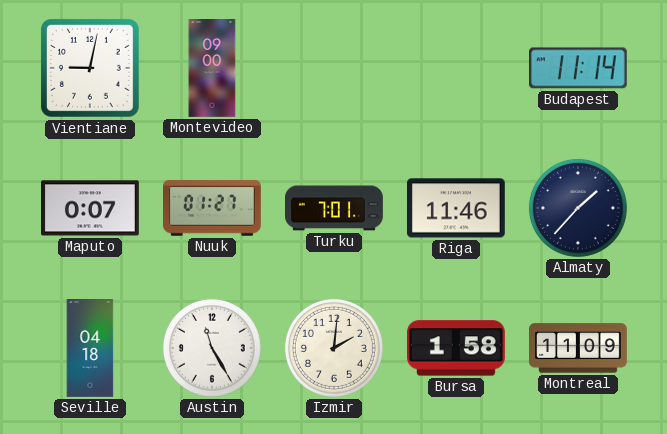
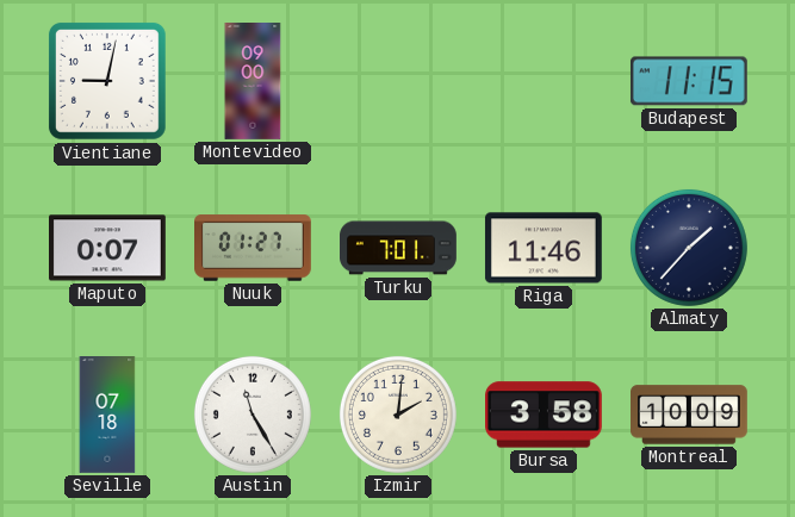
Budapest: 11:14 -> 11:15 (689, 81)
Seville: 04:18 -> 07:18 (107, 416)
Bursa: 1:58 -> 3:58 (545, 415)
Montreal: 11:09 -> 10:09 (690, 415)
